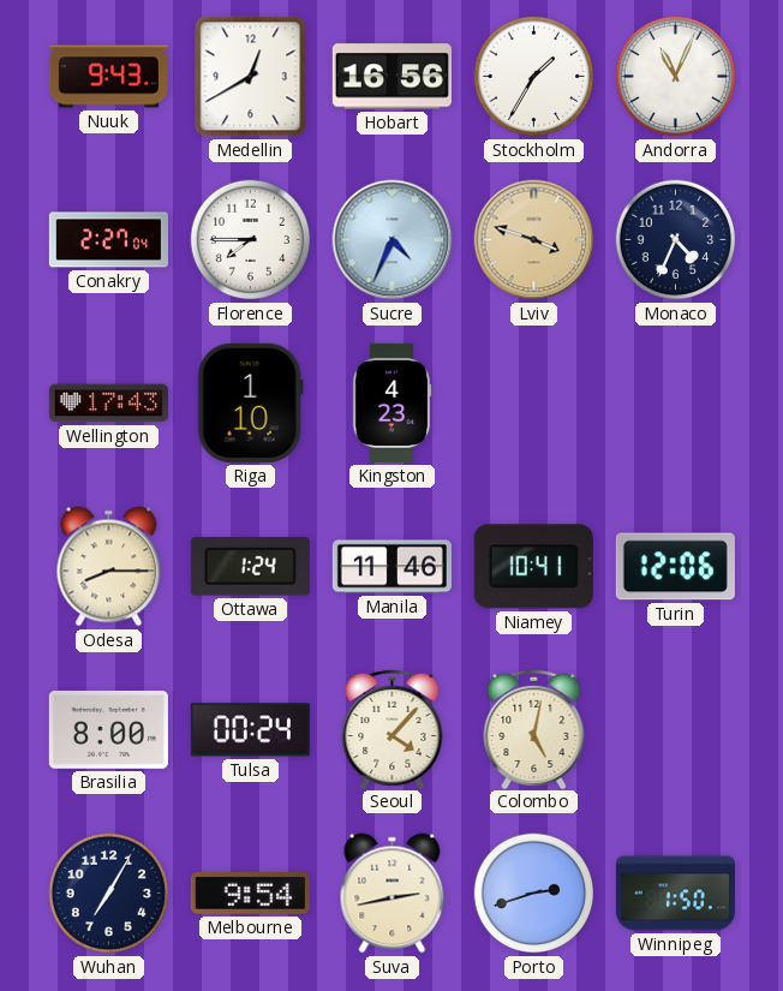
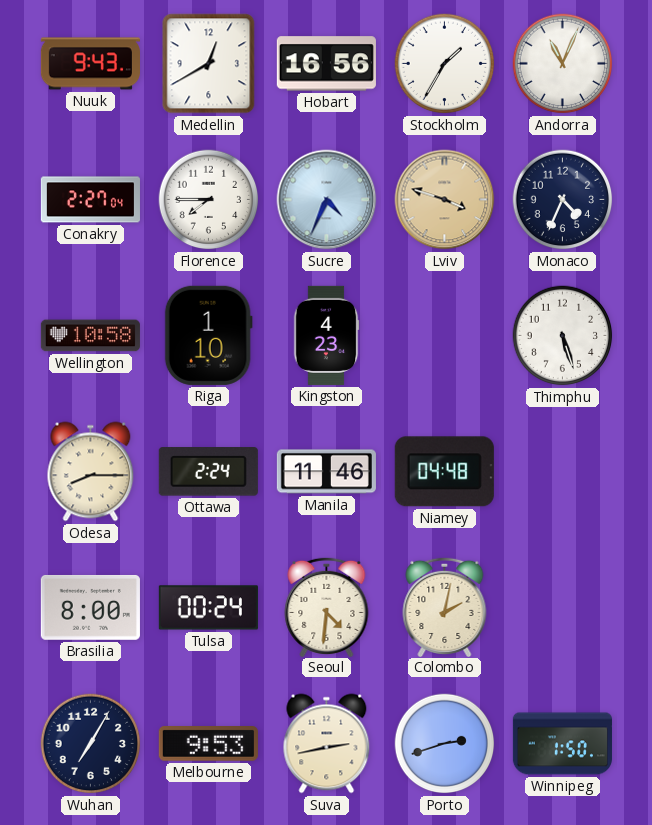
Wellington: 17:43 -> 10:58 (90, 336)
Thimphu: none -> 5:27 (563, 336)
Ottawa: 1:24 -> 2:24 (208, 472)
Niamey: 10:41 -> 04:48 (444, 472)
Turin: 12:06 -> none (675, 567)
Seoul: 4:07 -> 4:31 (327, 606)
Colombo: 5:02 -> 2:02 (445, 606)
Melbourne: 9:54 -> 9:53 (208, 744)
